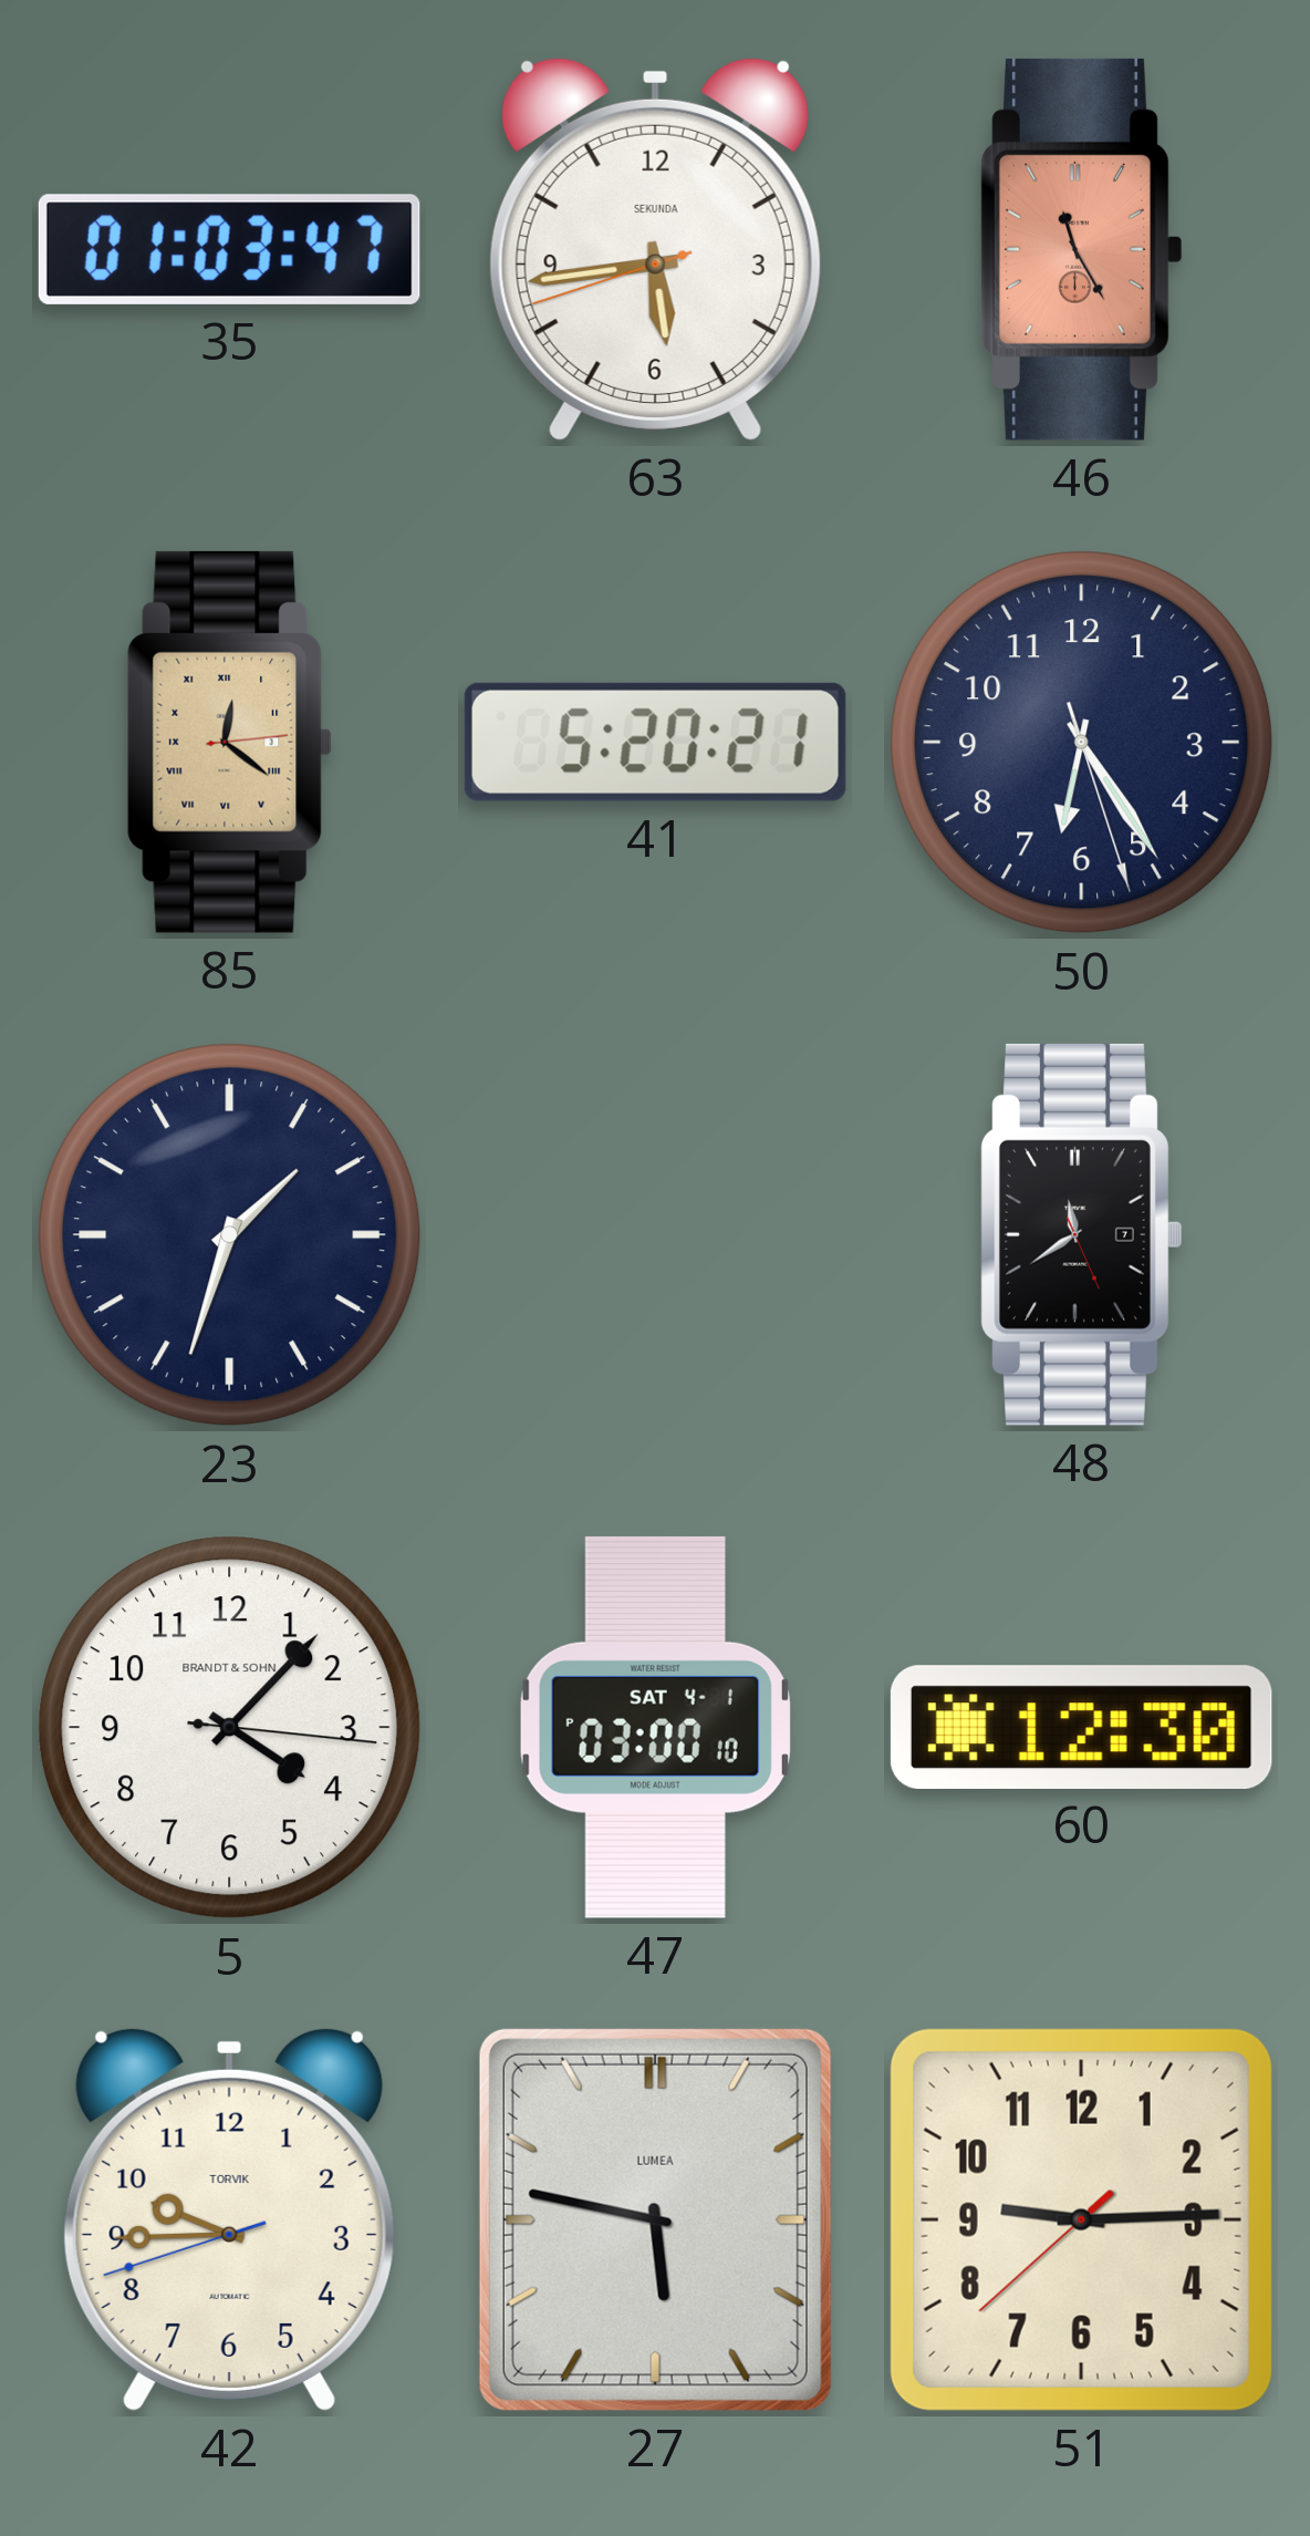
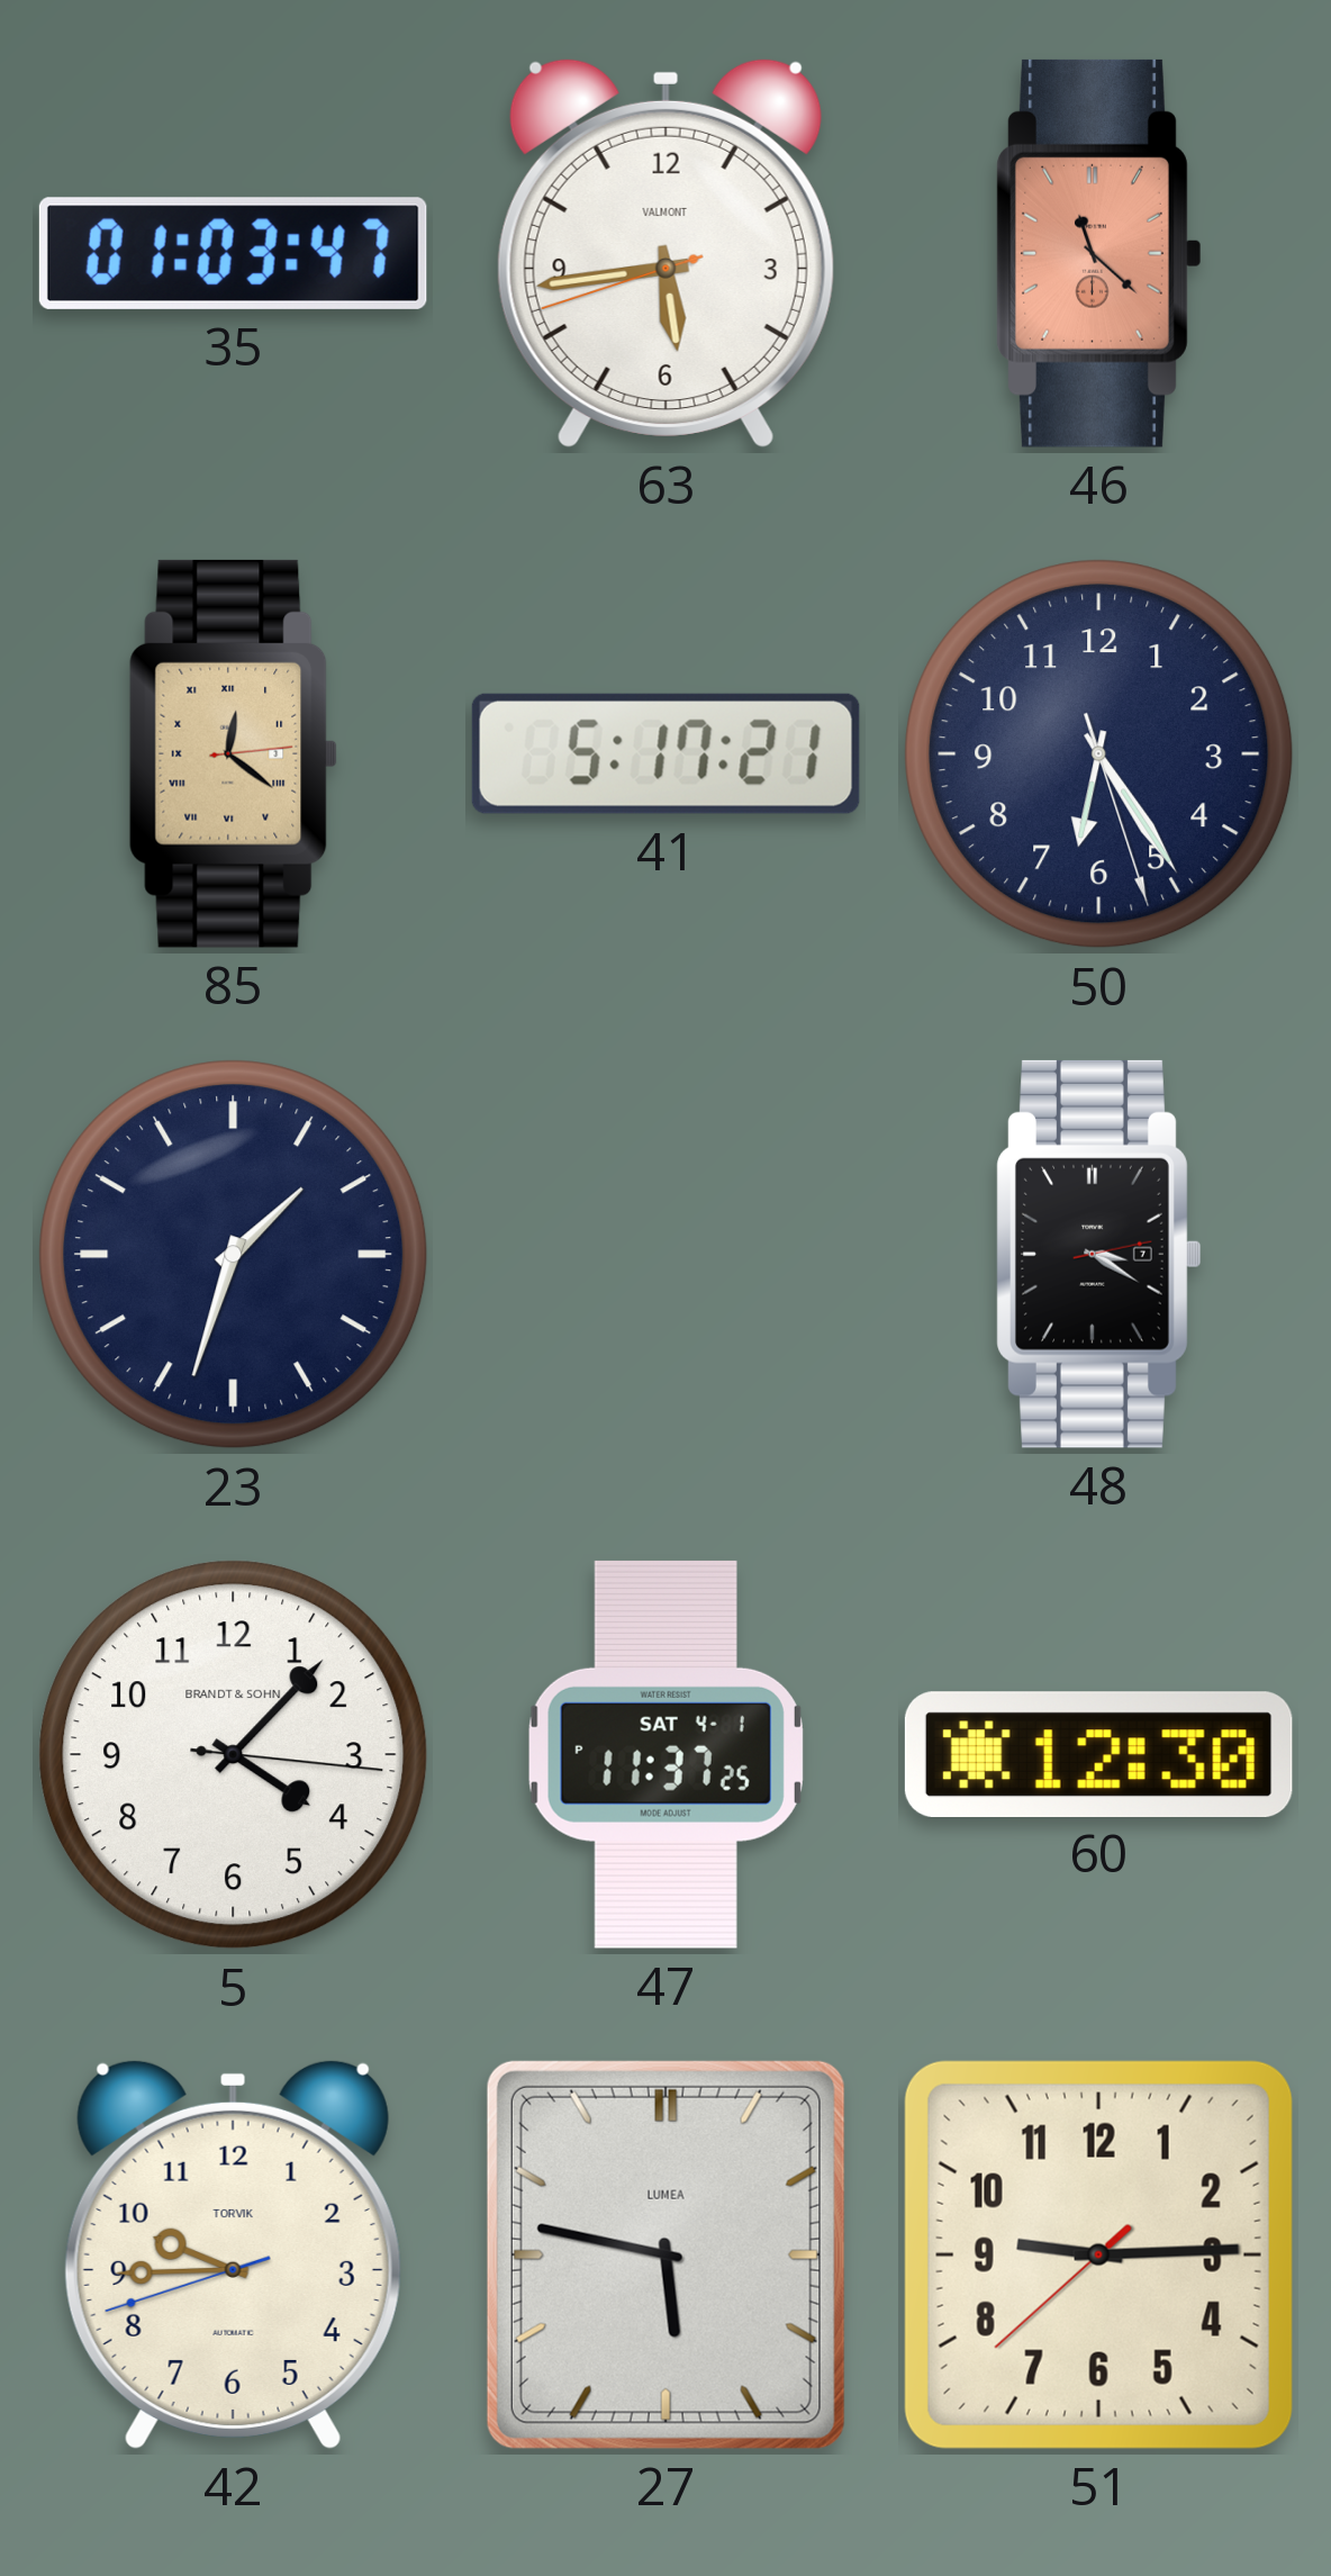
63 brand: SEKUNDA -> VALMONT (665, 253)
46: 11:25 -> 11:22 (1098, 253)
41: 5:20 -> 5:17 (665, 753)
48: 11:39 -> 3:20 (1098, 1254)
47: 03:00 -> 11:37 (665, 1754)
